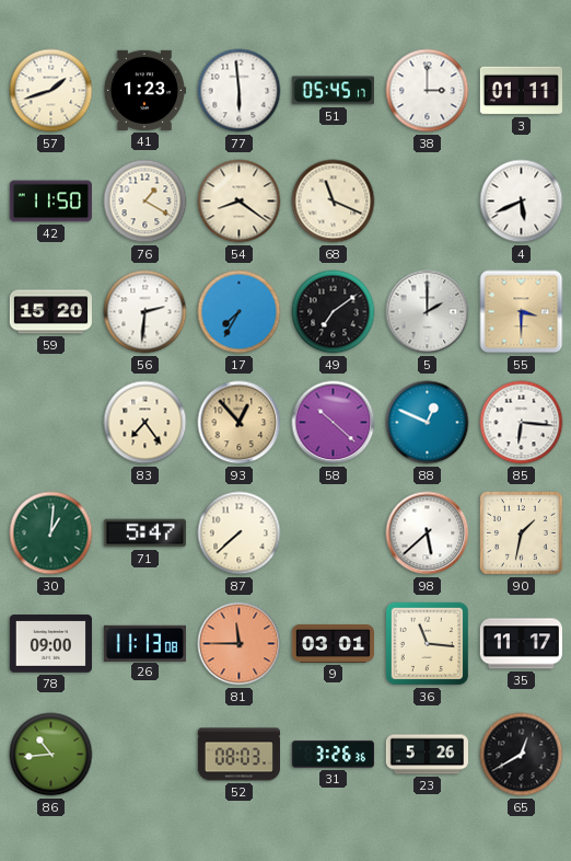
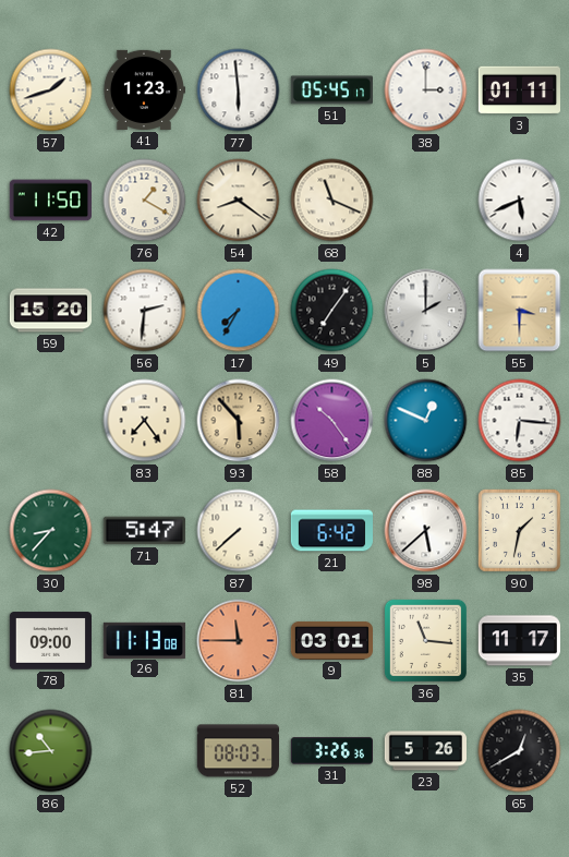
49: 7:09 -> 7:06 (332, 311)
93: 12:53 -> 5:53 (239, 421)
58: 10:22 -> 10:24 (332, 421)
30: 1:01 -> 8:37 (51, 531)
21: none -> 6:42 (331, 531)
